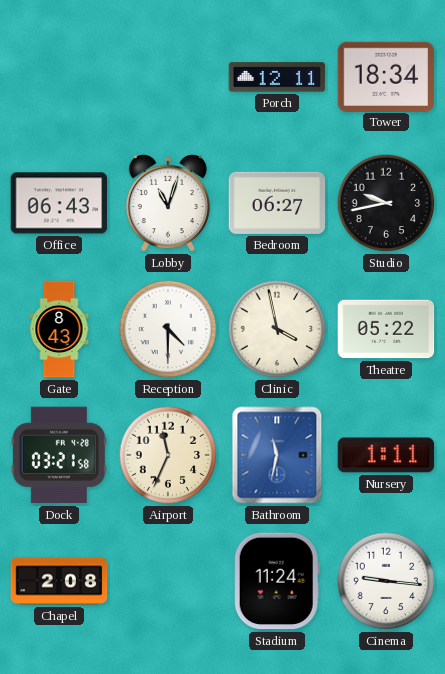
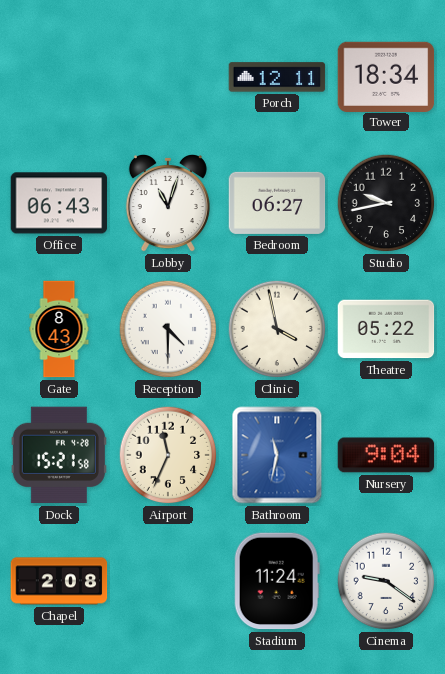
Dock: 03:21 -> 15:21 (59, 455)
Nursery: 1:11 -> 9:04 (386, 455)
Cinema: 9:16 -> 9:21 (386, 581)
